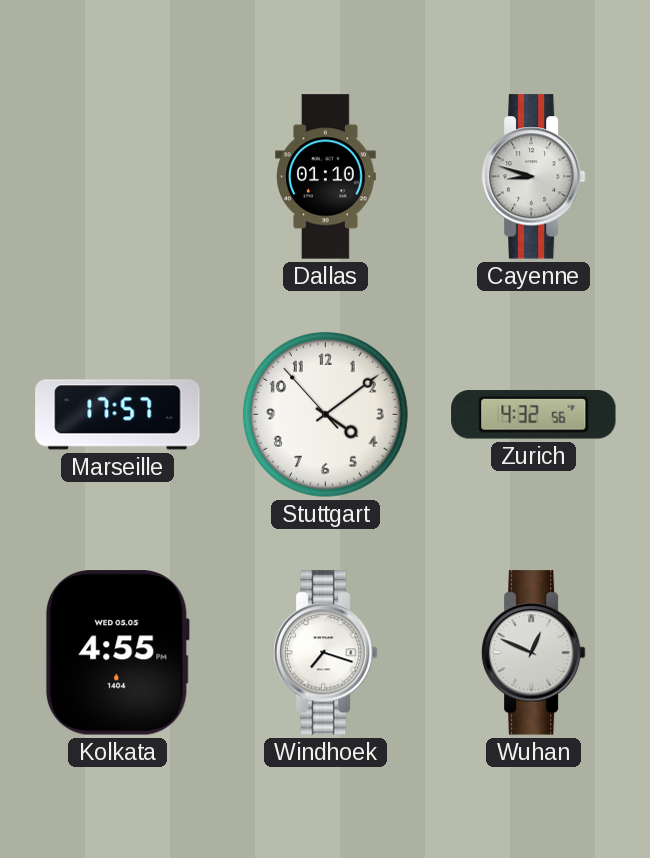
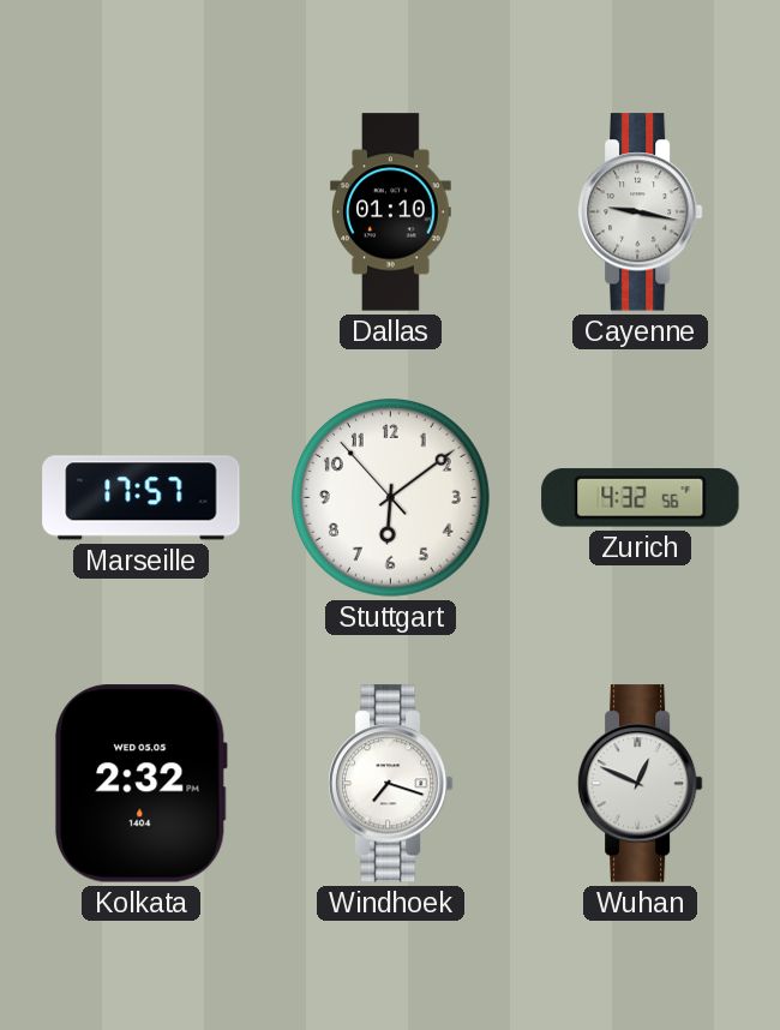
Cayenne: 8:48 -> 9:17 (640, 212)
Stuttgart: 4:08 -> 6:08 (390, 497)
Kolkata: 4:55 -> 2:32 (140, 784)
